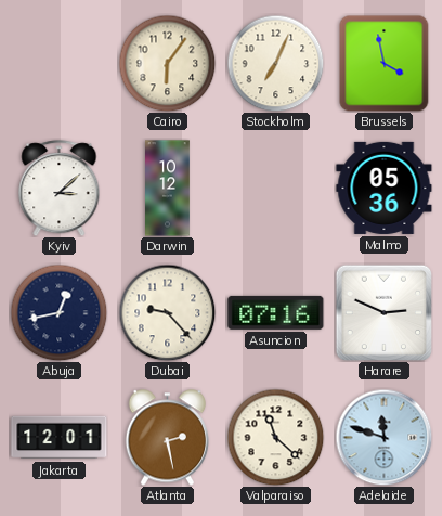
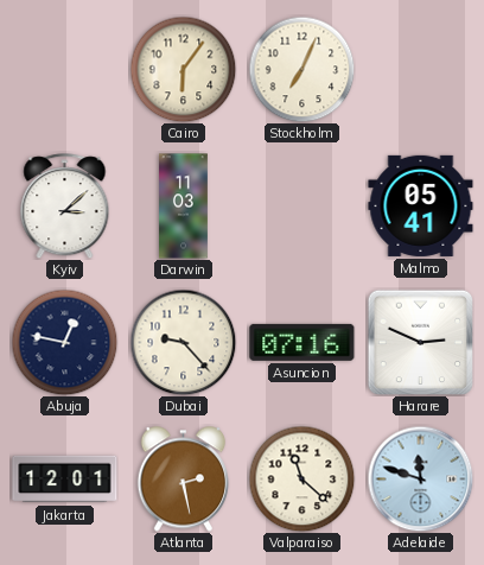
Brussels: 3:58 -> none (385, 63)
Darwin: 10:12 -> 11:03 (184, 207)
Malmo: 05:36 -> 05:41 (421, 205)
Abuja: 12:43 -> 12:47 (64, 342)
